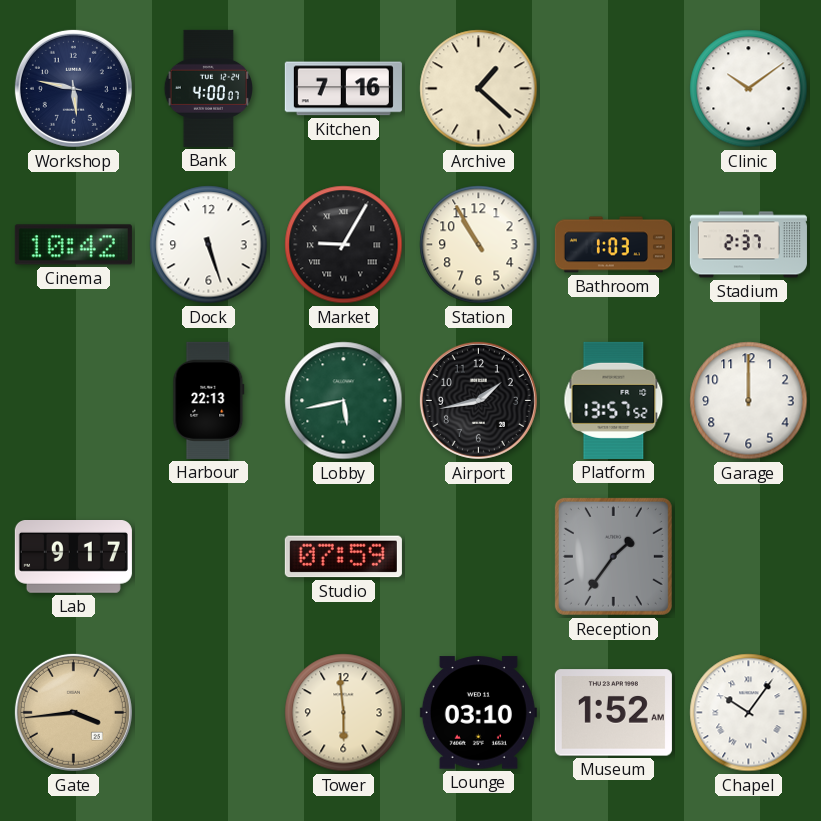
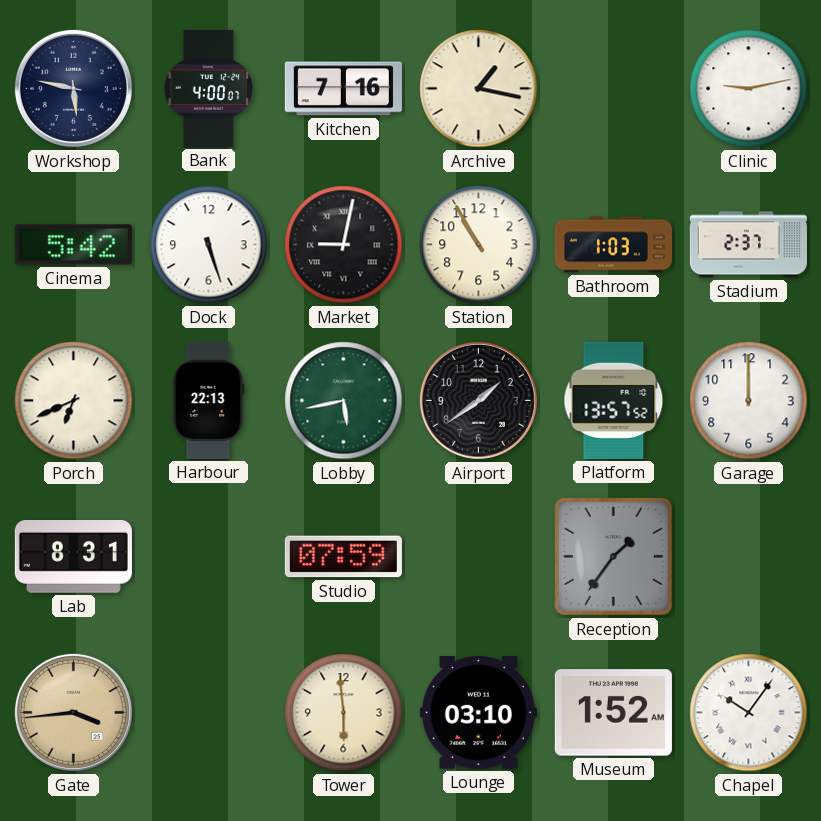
Archive: 1:22 -> 1:17 (479, 89)
Clinic: 10:09 -> 9:13 (749, 89)
Cinema: 10:42 -> 5:42 (73, 245)
Market: 9:05 -> 9:02 (344, 245)
Porch: none -> 6:41 (74, 401)
Airport: 1:43 -> 1:39 (478, 400)
Lab: 9:17 -> 8:31 (73, 557)
